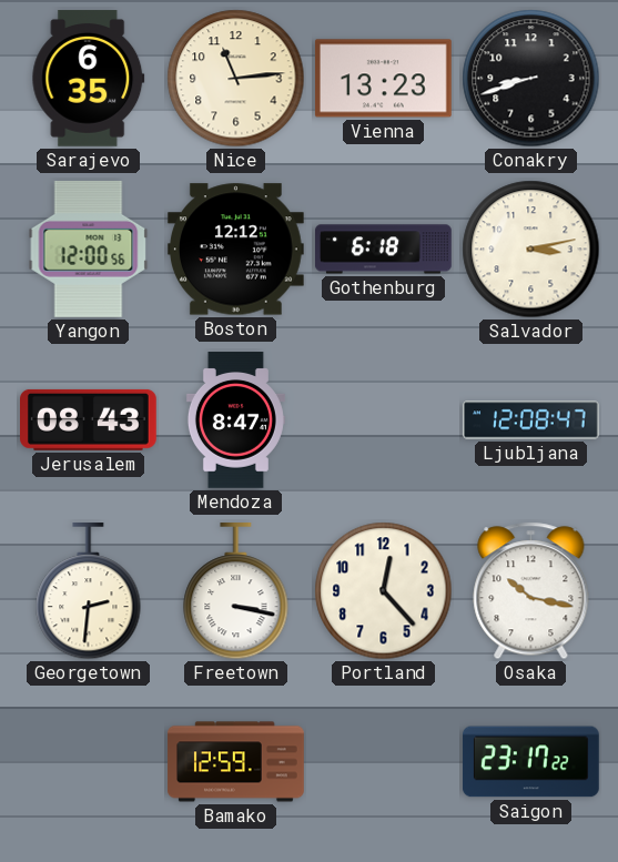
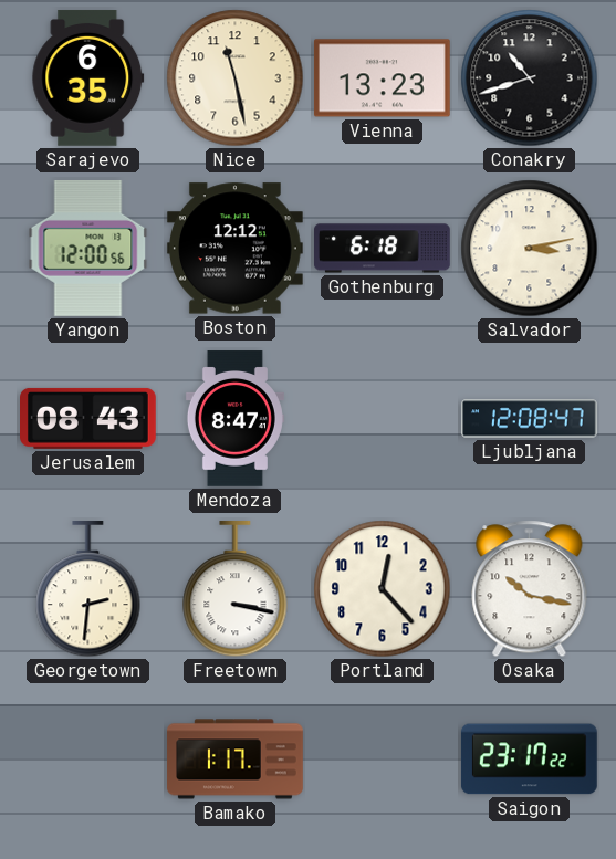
Nice: 11:14 -> 11:28 (236, 78)
Conakry: 8:42 -> 10:42 (530, 78)
Bamako: 12:59 -> 1:17 (236, 760)
